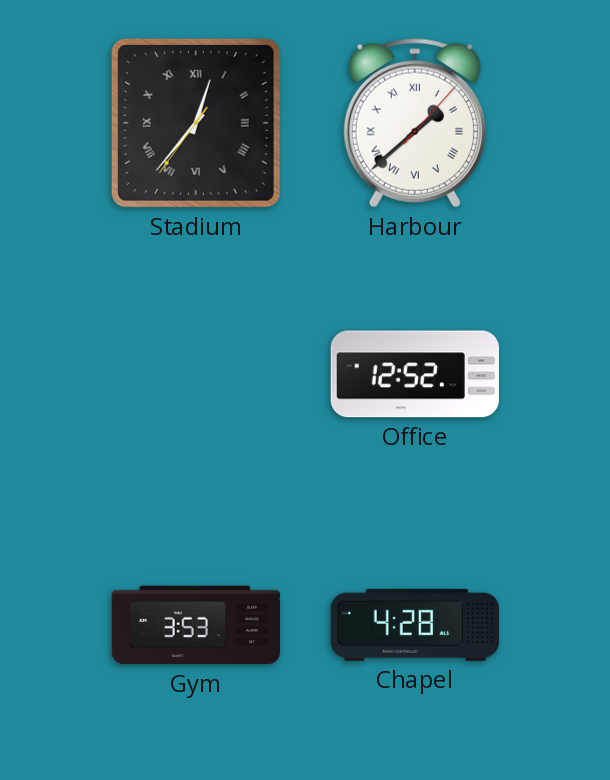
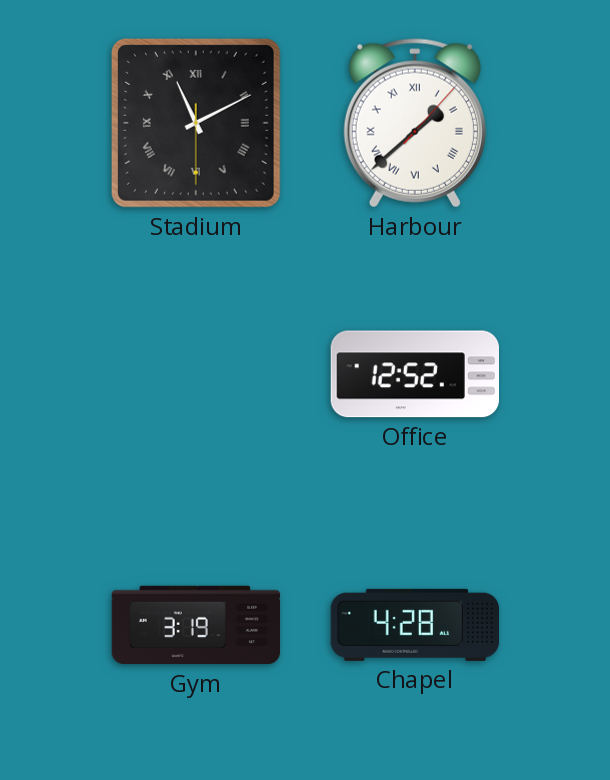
Stadium: 12:36 -> 11:10 (196, 123)
Gym: 3:53 -> 3:19 (196, 625)
